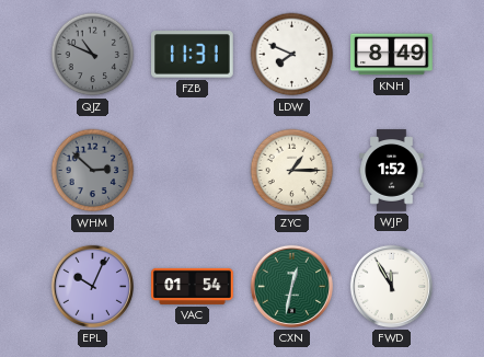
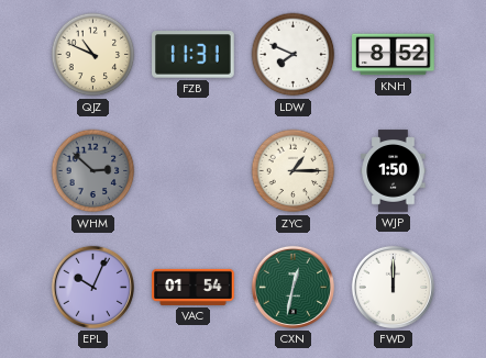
QJZ dial: grey -> cream (93, 55)
KNH: 8:49 -> 8:52 (394, 55)
WJP: 1:52 -> 1:50 (394, 171)
FWD: 11:55 -> 12:00 (393, 287)
